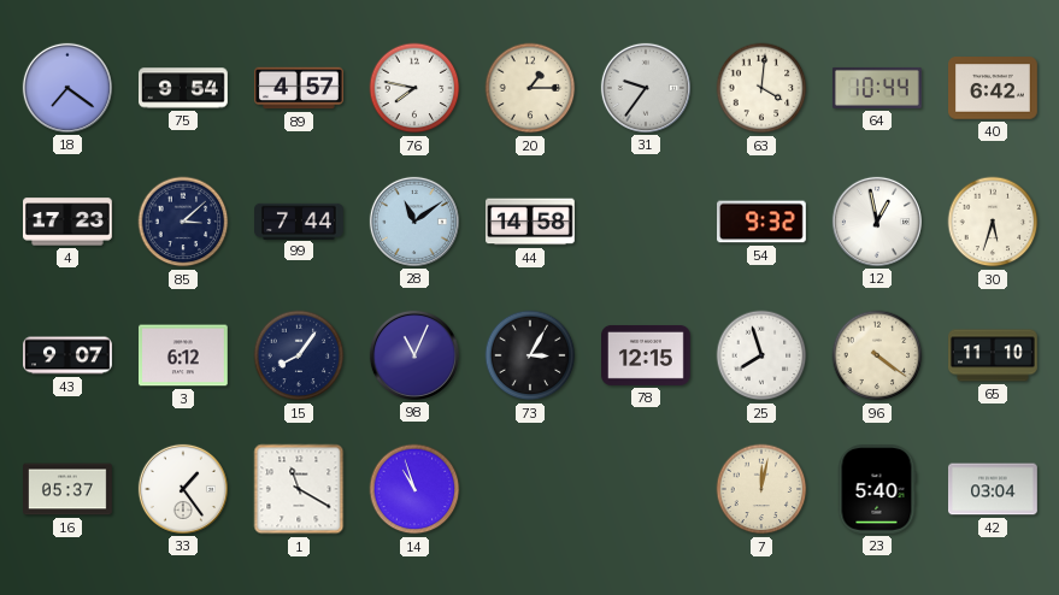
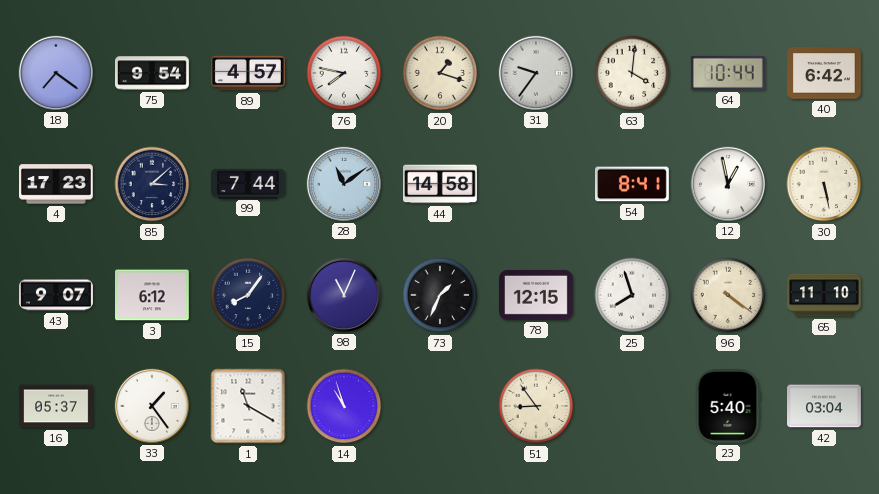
20: 1:15 -> 1:18 (440, 73)
54: 9:32 -> 8:41 (633, 184)
30: 5:33 -> 5:28 (824, 184)
73: 3:05 -> 1:34 (440, 295)
51: none -> 8:54 (536, 406)
7: 12:02 -> none (761, 489)
